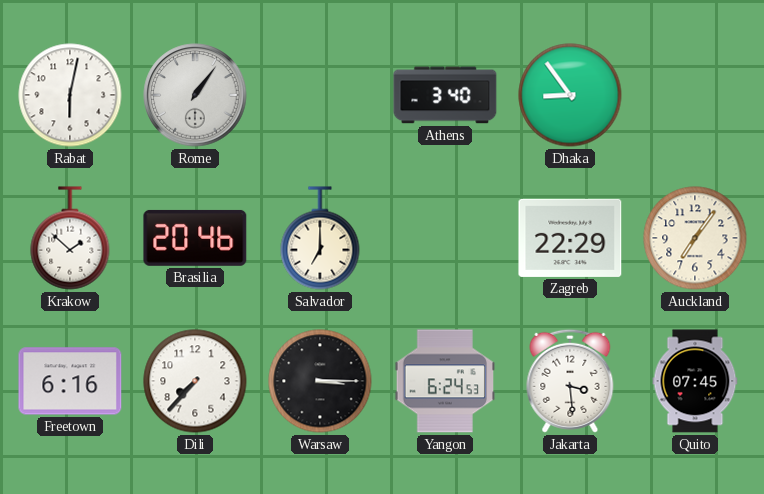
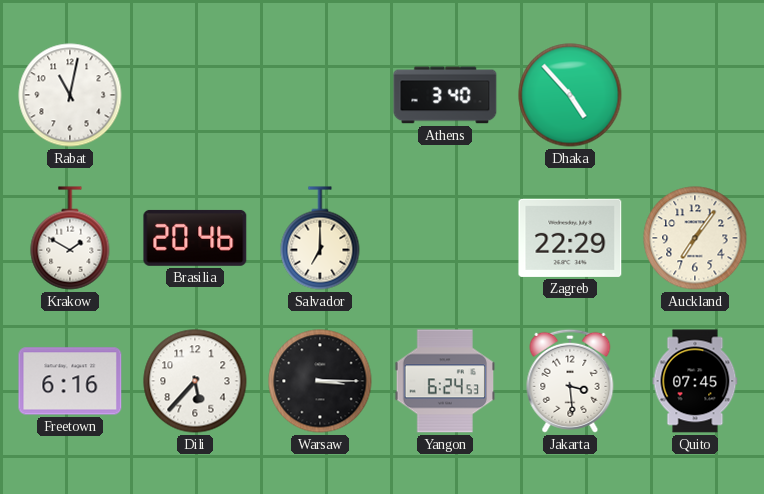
Rabat: 6:02 -> 11:02 (70, 95)
Rome: 1:06 -> none (195, 95)
Dhaka: 8:54 -> 4:53 (570, 95)
Krakow: 1:52 -> 1:50 (70, 238)
Dili: 7:37 -> 5:37 (195, 381)
